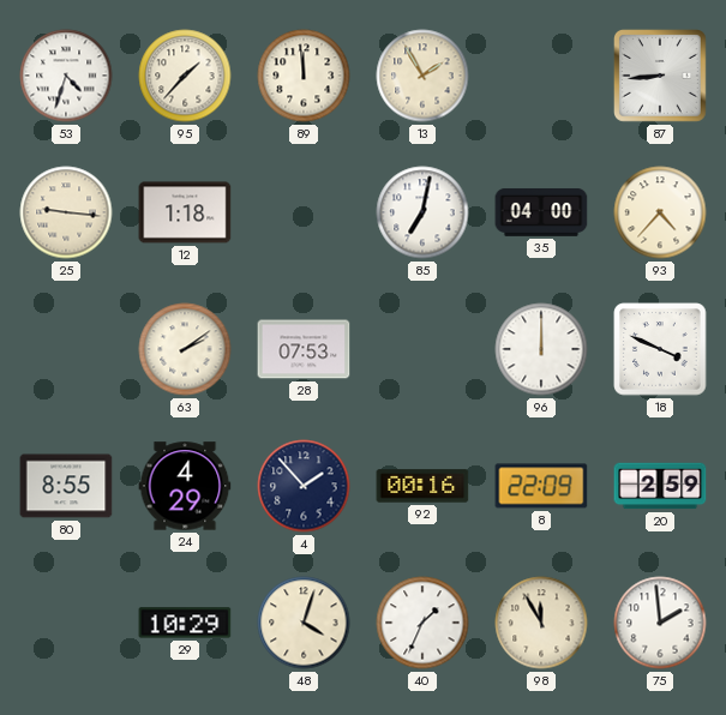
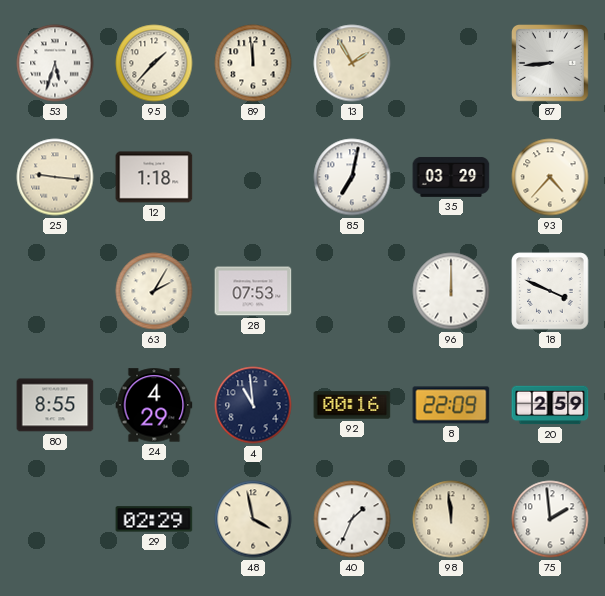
53: 4:33 -> 5:33 (55, 63)
35: 04:00 -> 03:29 (451, 177)
63: 2:09 -> 2:05 (154, 291)
4: 1:53 -> 10:59 (253, 405)
29: 10:29 -> 02:29 (154, 519)
48: 4:03 -> 3:58 (253, 519)
98: 11:55 -> 11:59 (451, 519)
